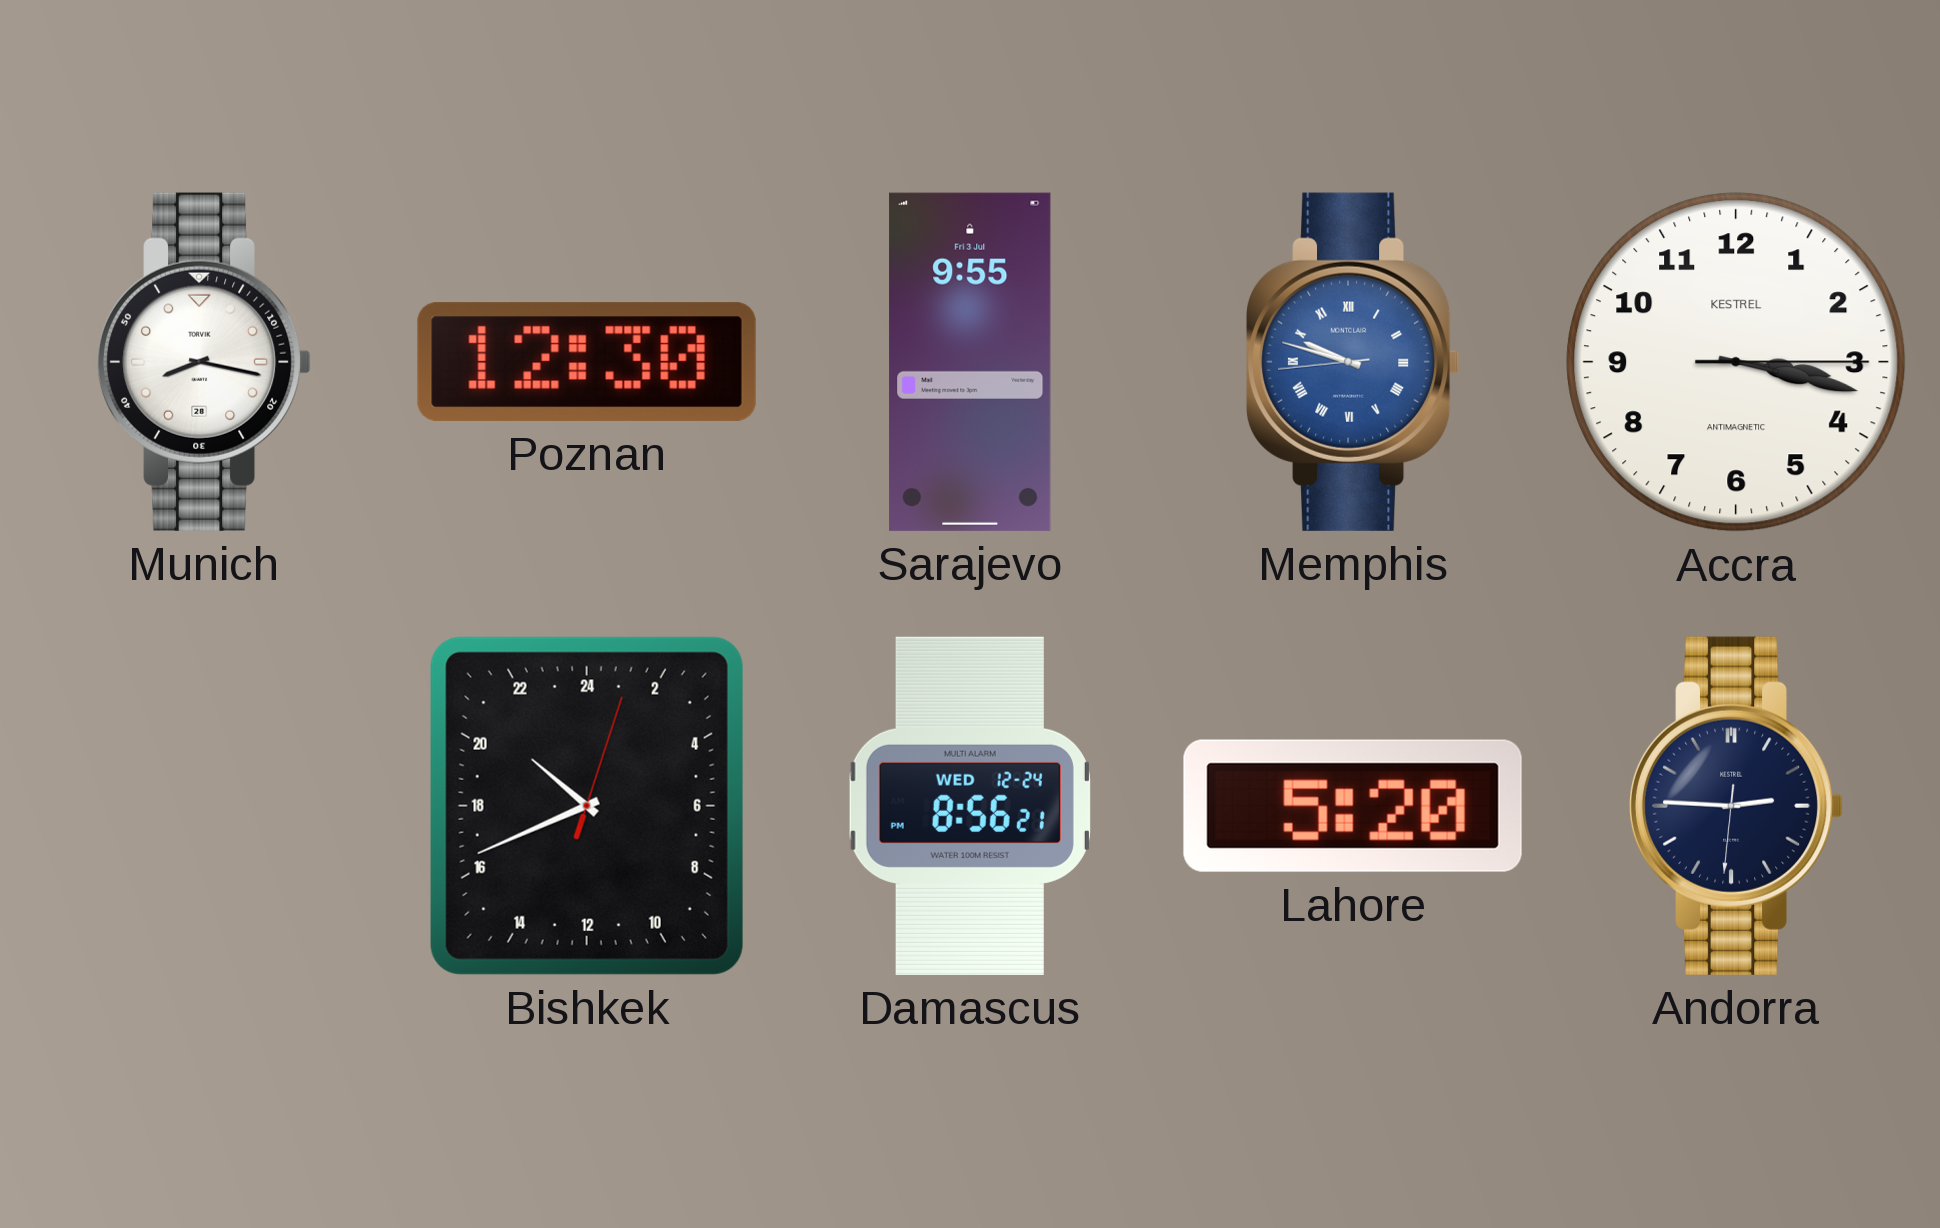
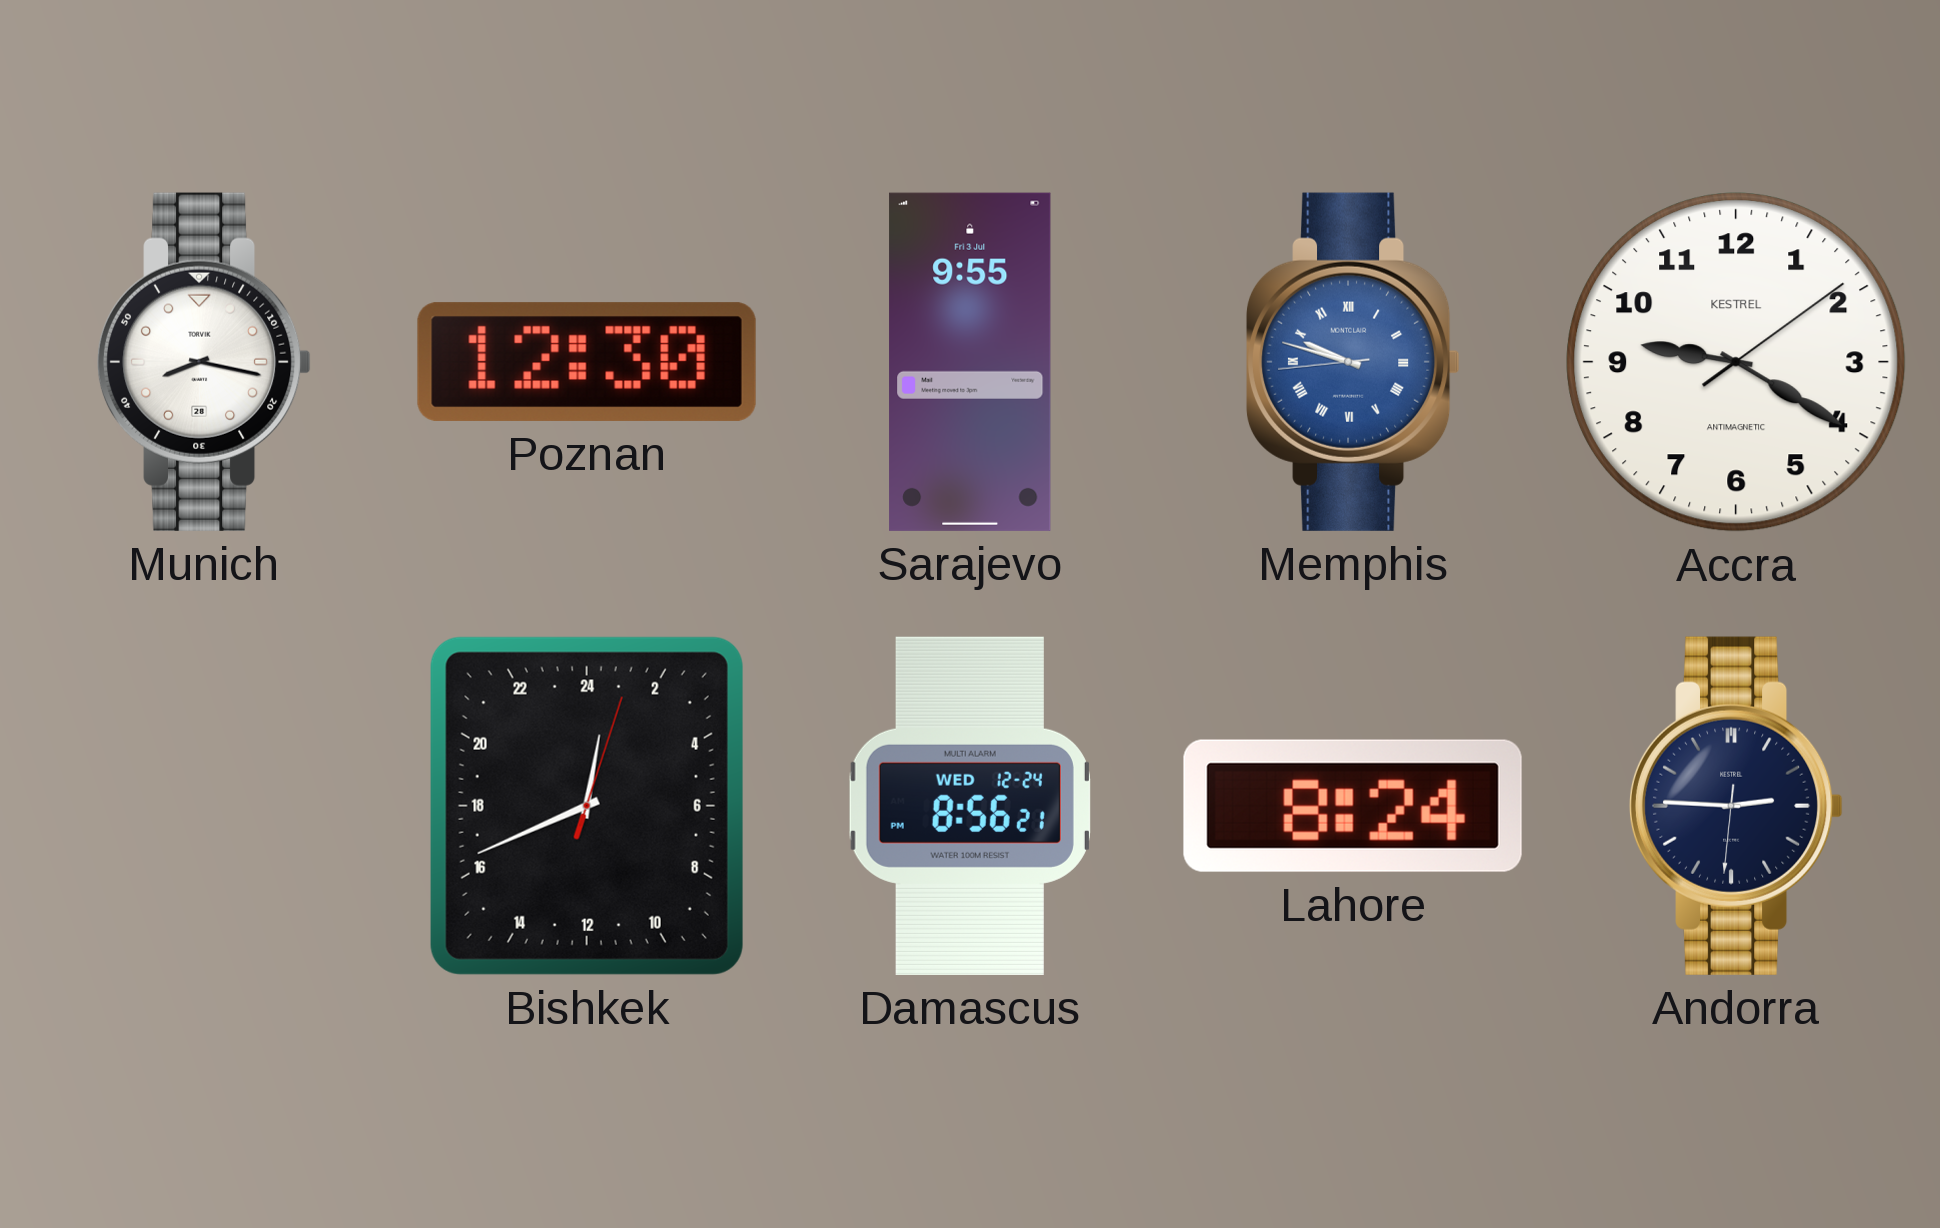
Accra: 3:17 -> 9:20 (1737, 363)
Bishkek: 20:41 -> 0:41 (587, 806)
Lahore: 5:20 -> 8:24 (1353, 806)
